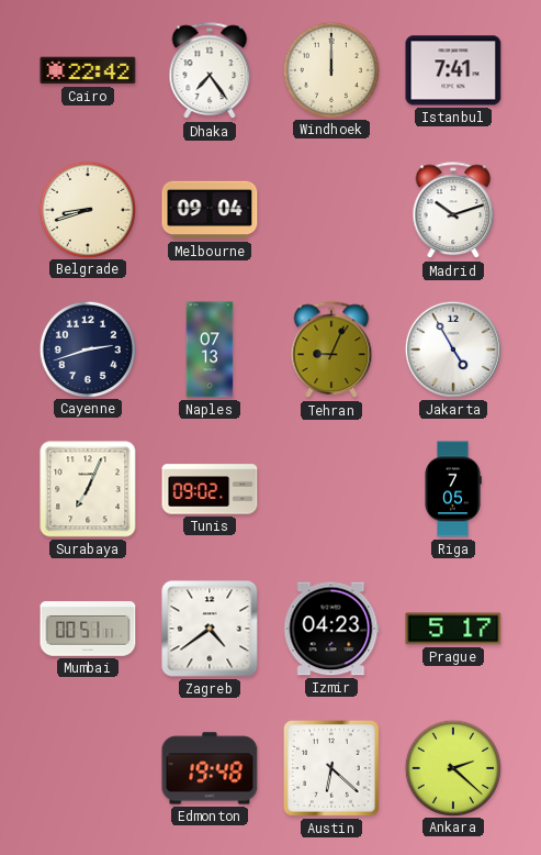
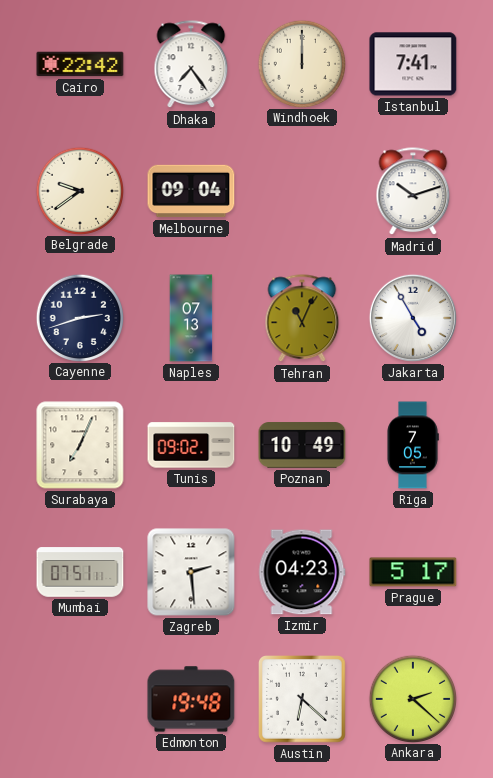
Belgrade: 8:42 -> 9:39 (79, 190)
Tehran: 9:04 -> 11:04 (302, 319)
Poznan: none -> 10:49 (302, 445)
Mumbai: 00:51 -> 07:51 (80, 572)
Zagreb: 4:39 -> 2:29 (191, 572)
